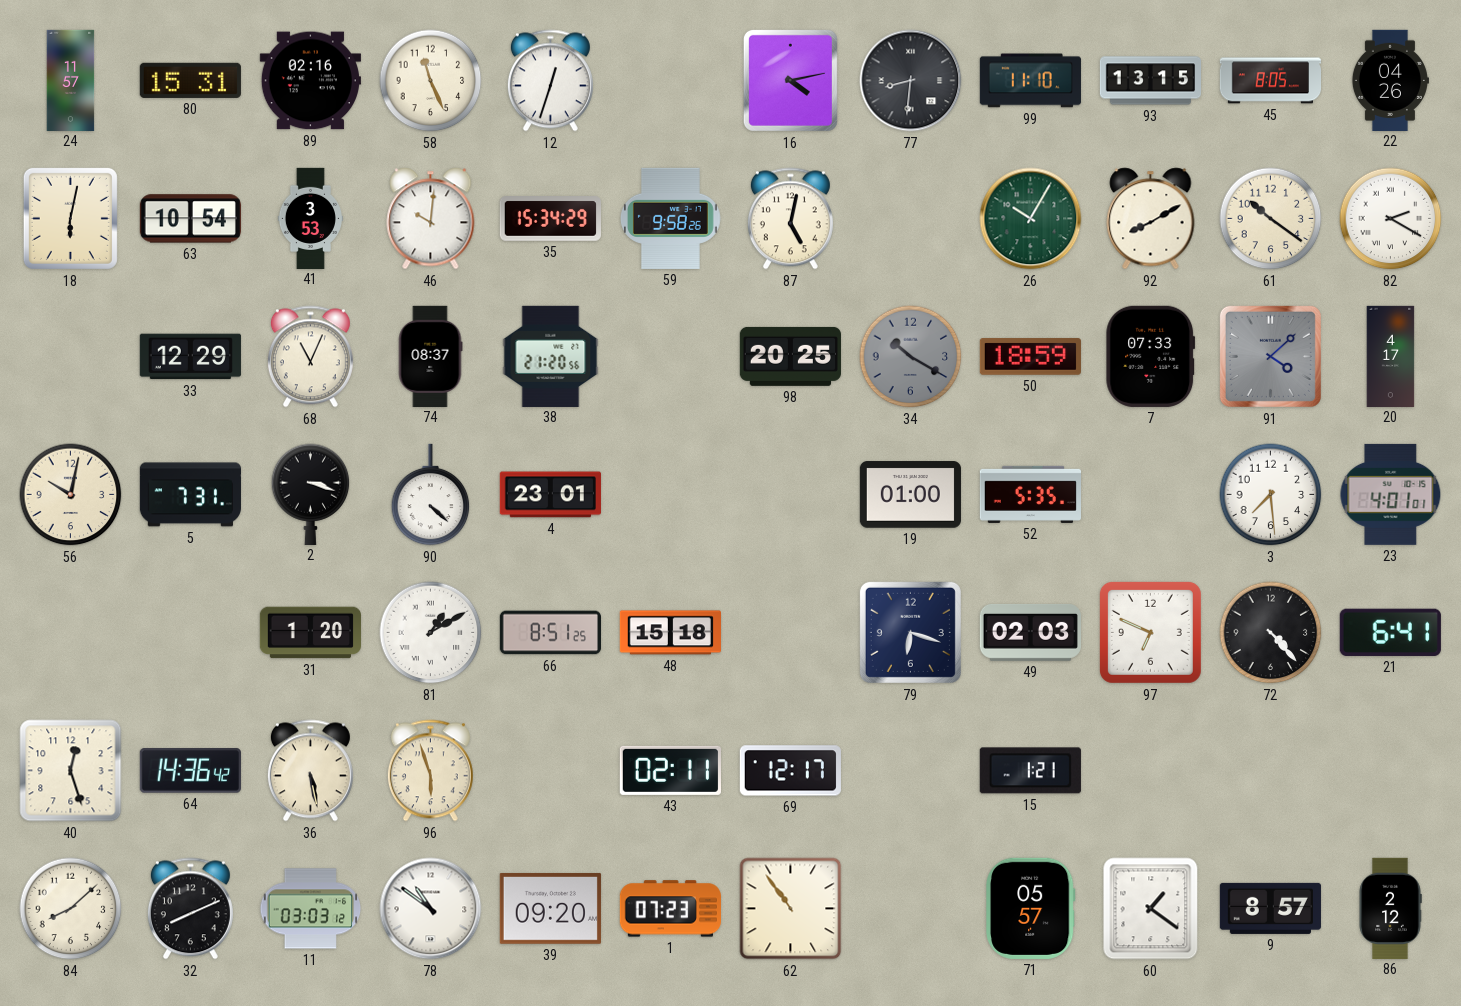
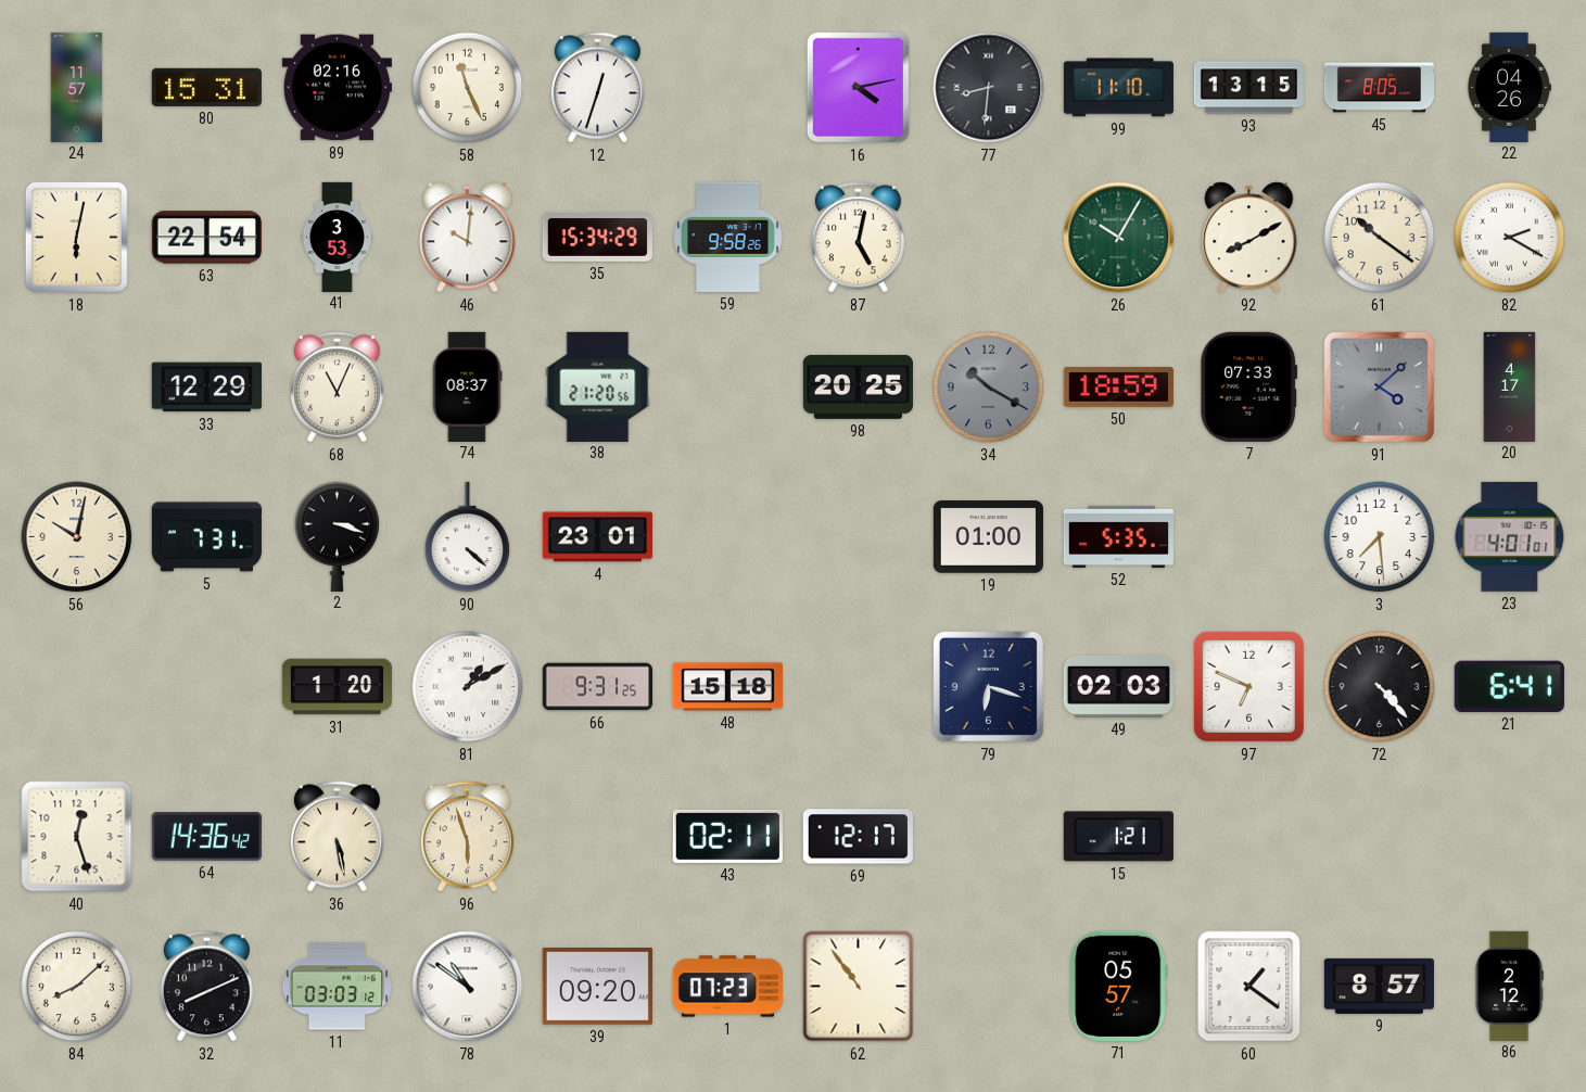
63: 10:54 -> 22:54 (206, 238)
66: 8:51 -> 9:31 (597, 687)
